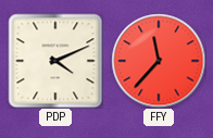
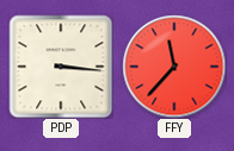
PDP: 4:11 -> 3:16 (61, 67)
